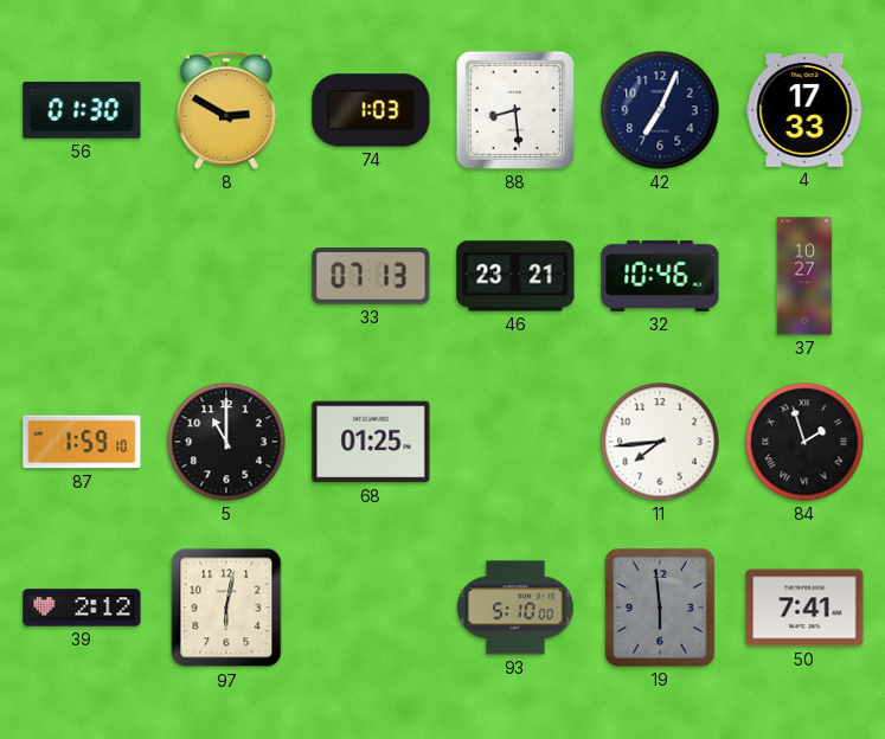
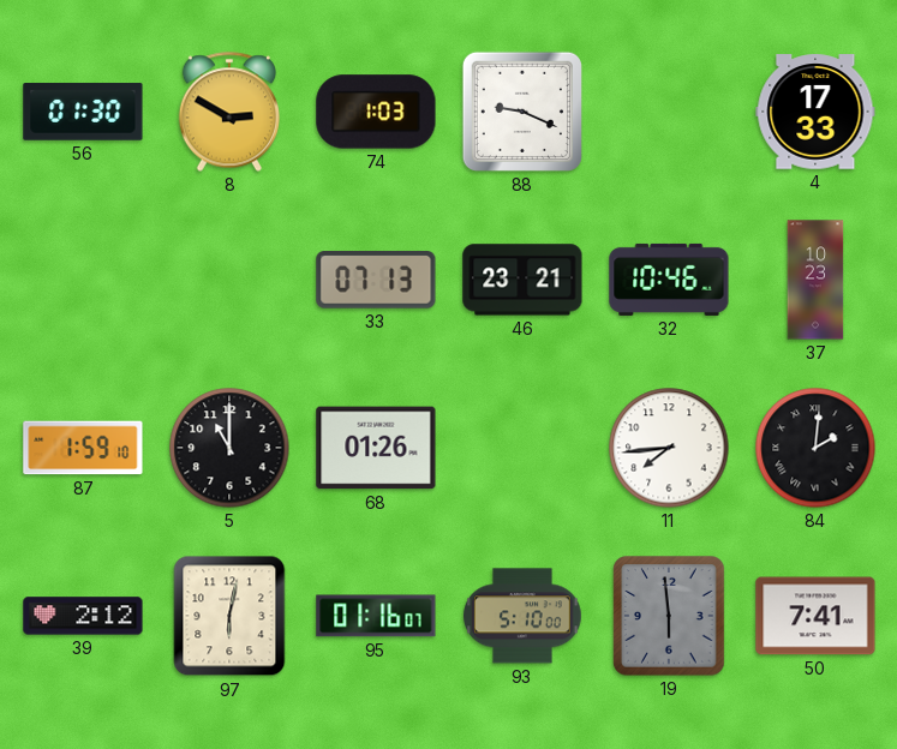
88: 8:29 -> 9:19 (522, 112)
42: 7:04 -> none (660, 110)
37: 10:27 -> 10:23 (815, 280)
68: 01:25 -> 01:26 (376, 448)
84: 1:57 -> 2:01 (815, 448)
95: none -> 01:16 (376, 616)
